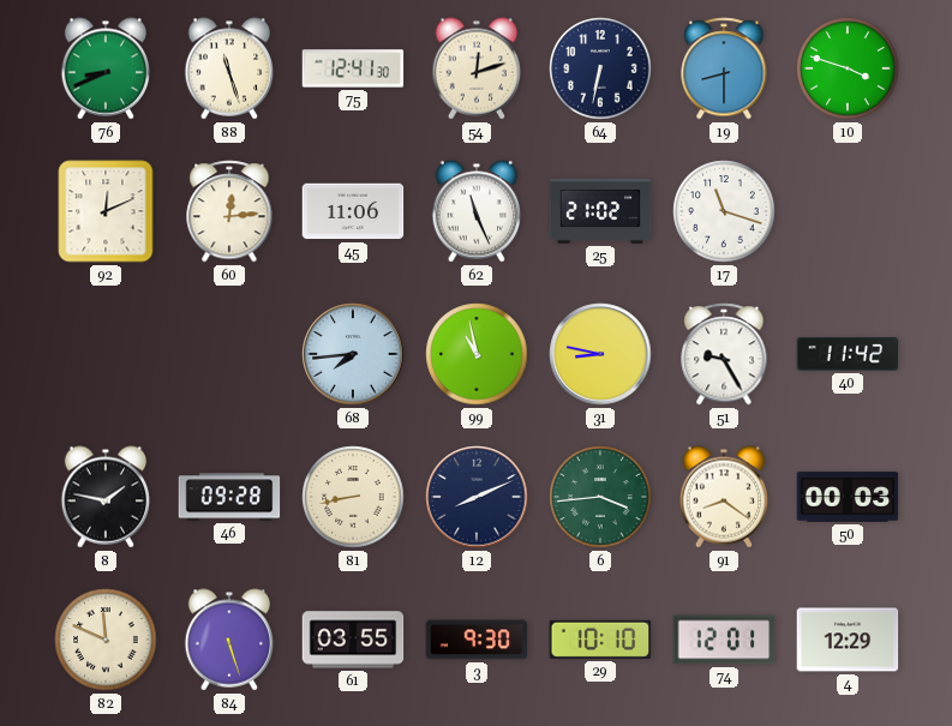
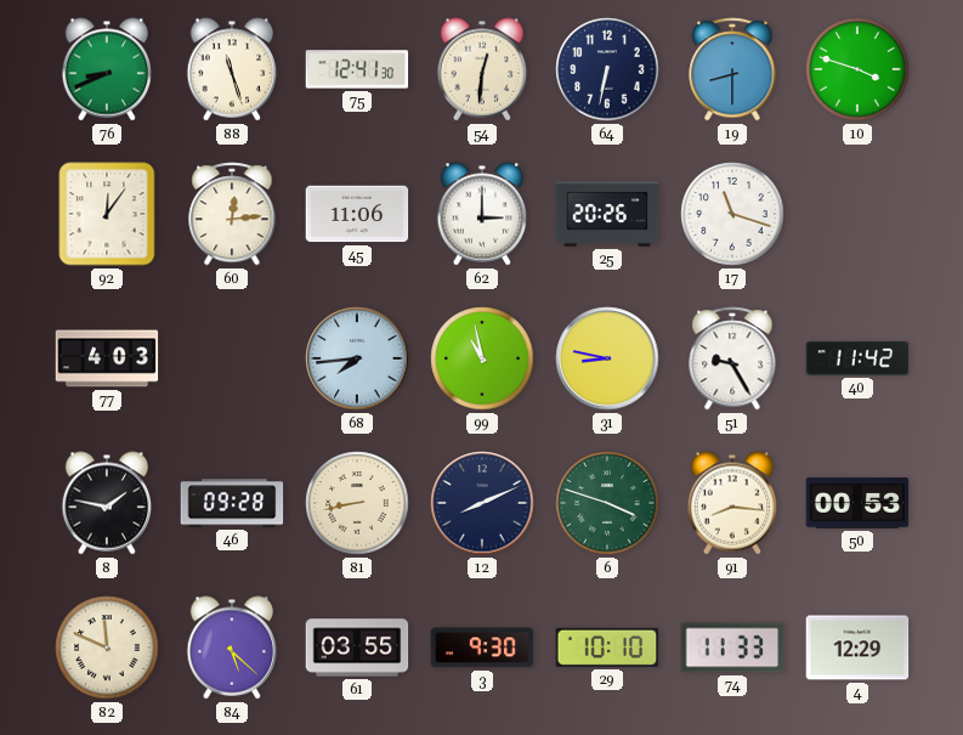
54: 12:12 -> 12:31 (482, 69)
92: 12:11 -> 12:06 (107, 214)
62: 11:26 -> 3:00 (482, 214)
25: 21:02 -> 20:26 (607, 214)
77: none -> 4:03 (107, 358)
6: 3:44 -> 3:48 (607, 503)
91: 8:21 -> 8:16 (732, 503)
50: 00:03 -> 00:53 (857, 503)
84: 5:27 -> 5:22 (232, 648)
74: 12:01 -> 11:33 (732, 648)
